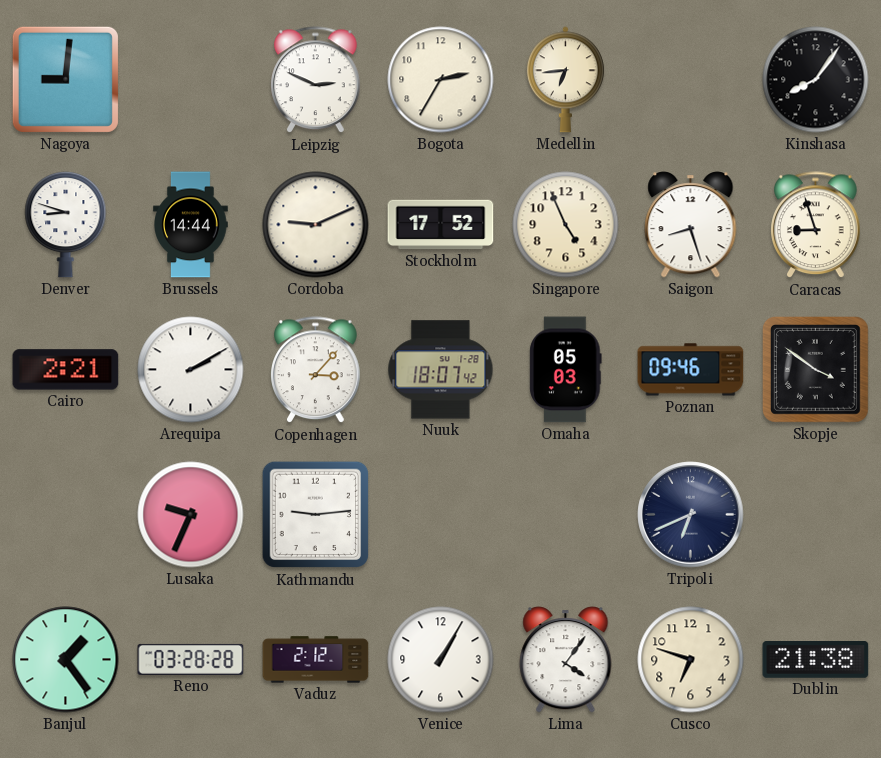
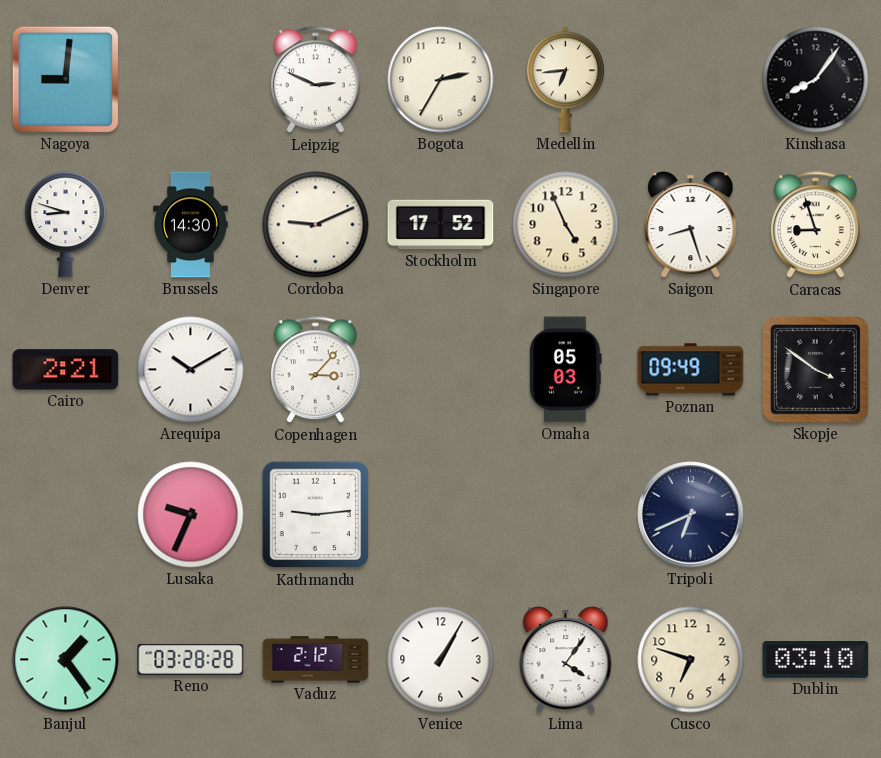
Brussels: 14:44 -> 14:30 (191, 225)
Arequipa: 2:10 -> 10:10 (191, 370)
Nuuk: 18:07 -> none (441, 370)
Poznan: 09:46 -> 09:49 (691, 370)
Dublin: 21:38 -> 03:10 (816, 660)
